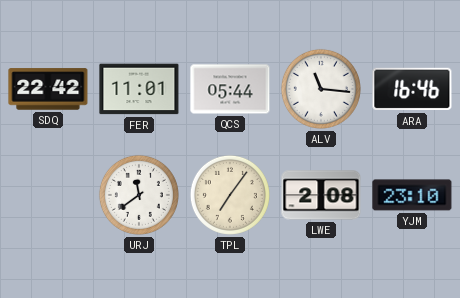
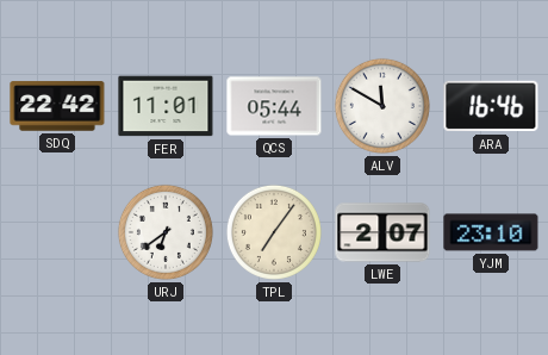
ALV: 11:16 -> 11:50 (382, 106)
URJ: 11:39 -> 6:39 (166, 232)
LWE: 2:08 -> 2:07 (382, 232)
